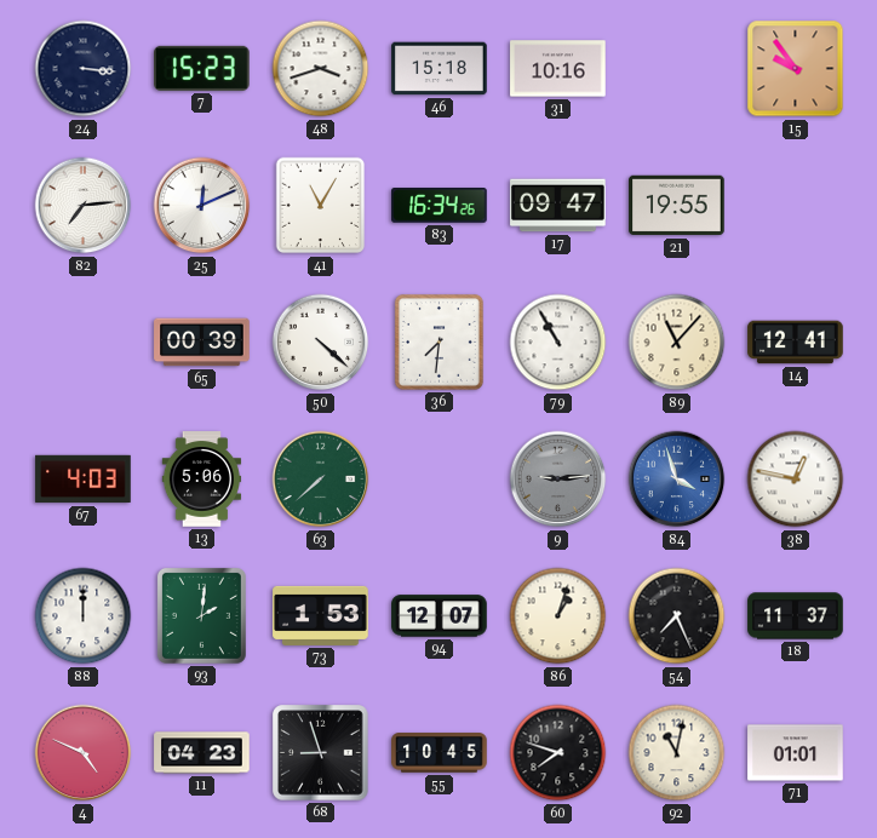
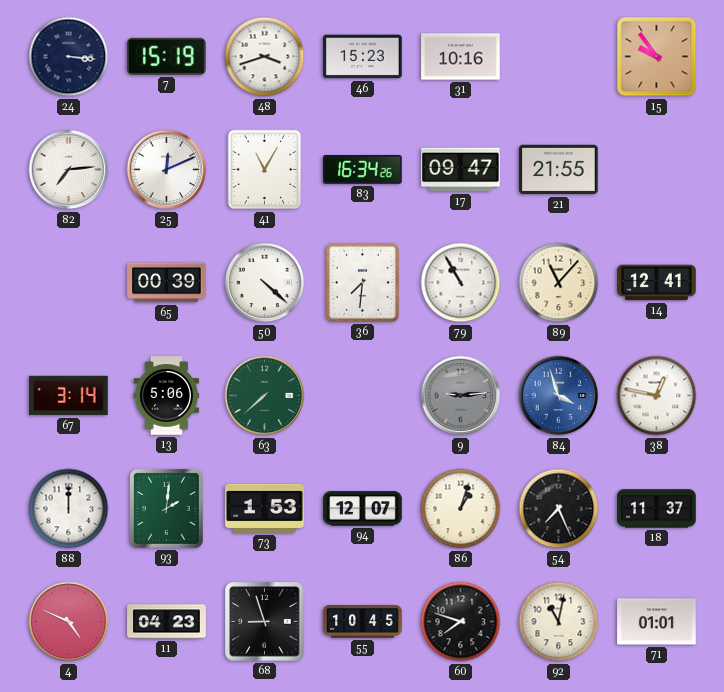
7: 15:23 -> 15:19 (167, 56)
46: 15:18 -> 15:23 (363, 57)
21: 19:55 -> 21:55 (559, 170)
67: 4:03 -> 3:14 (69, 396)
